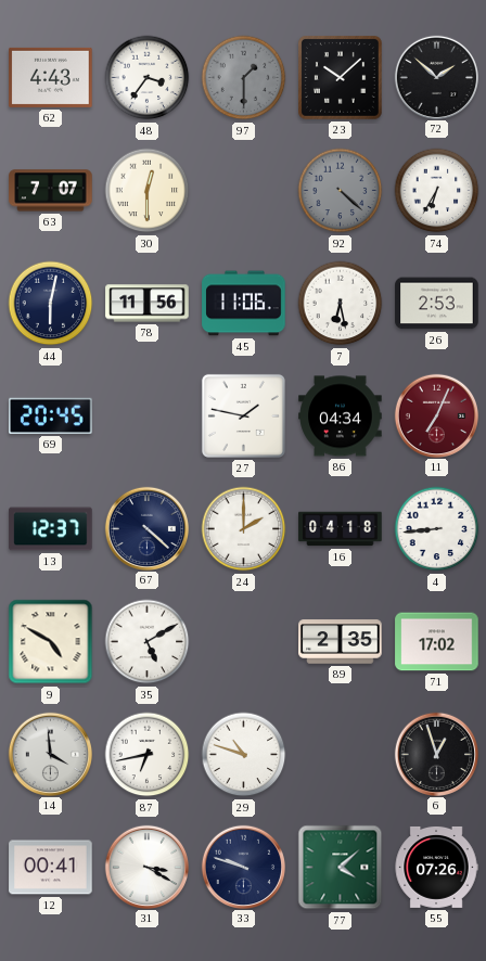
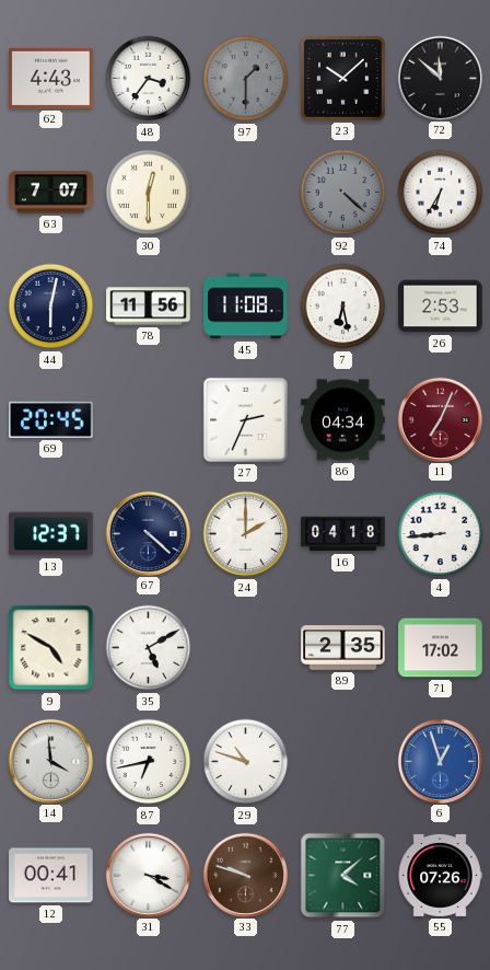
72: 1:52 -> 11:52 (440, 78)
45: 11:06 -> 11:08 (246, 307)
27: 1:47 -> 2:34 (245, 419)
6 dial: black -> blue (440, 761)
33 dial: navy -> brown (245, 875)
